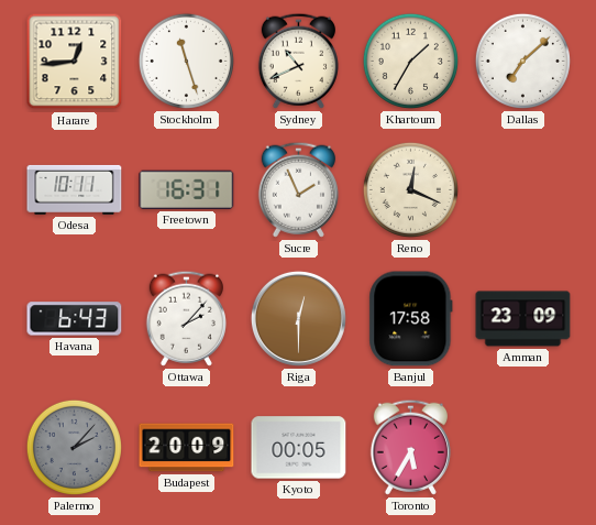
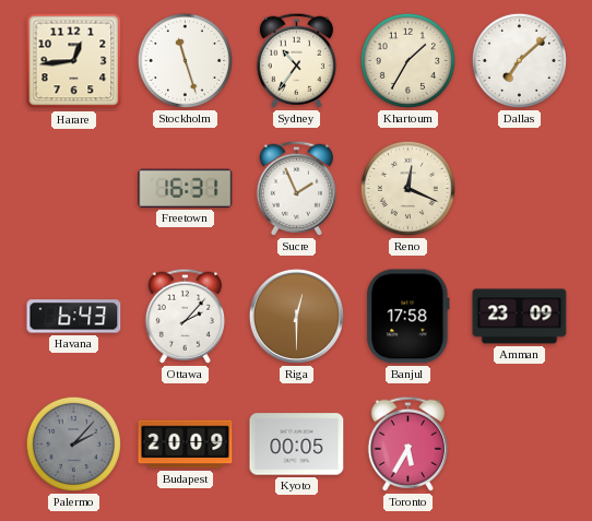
Sydney: 10:41 -> 10:36 (296, 60)
Odesa: 10:11 -> none (75, 189)
